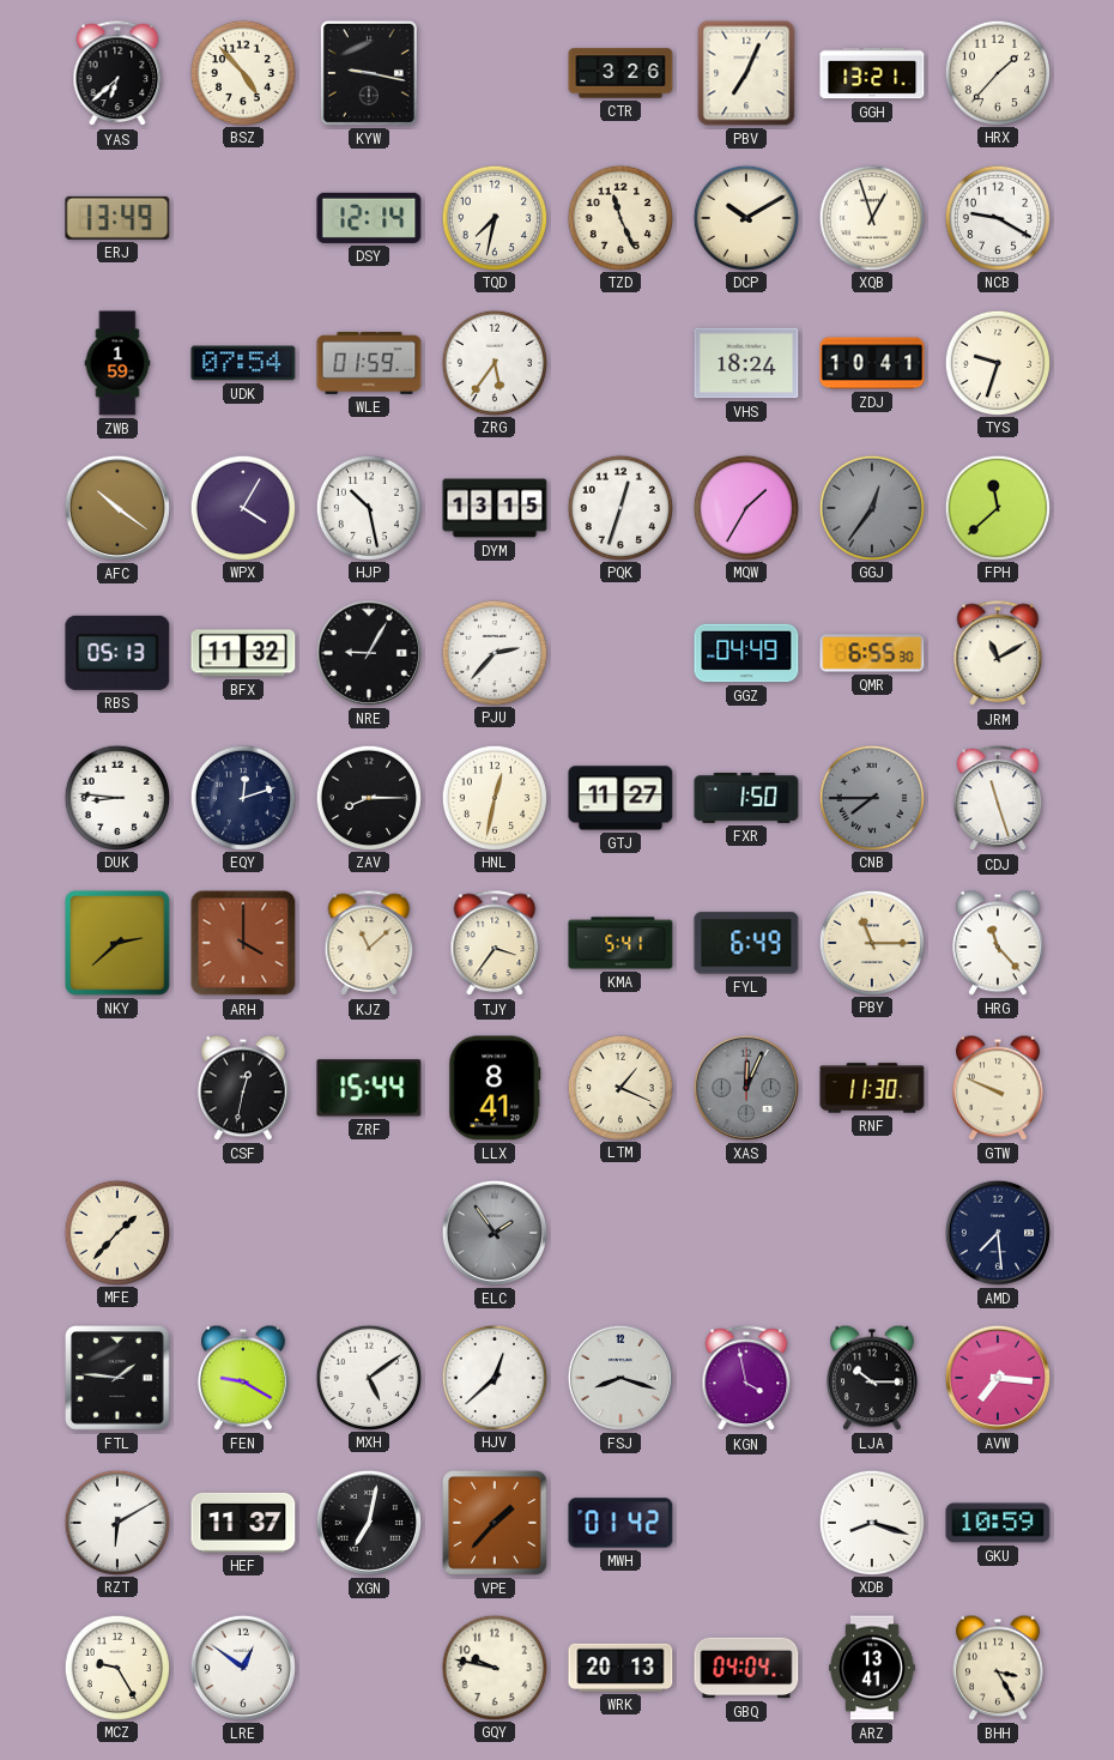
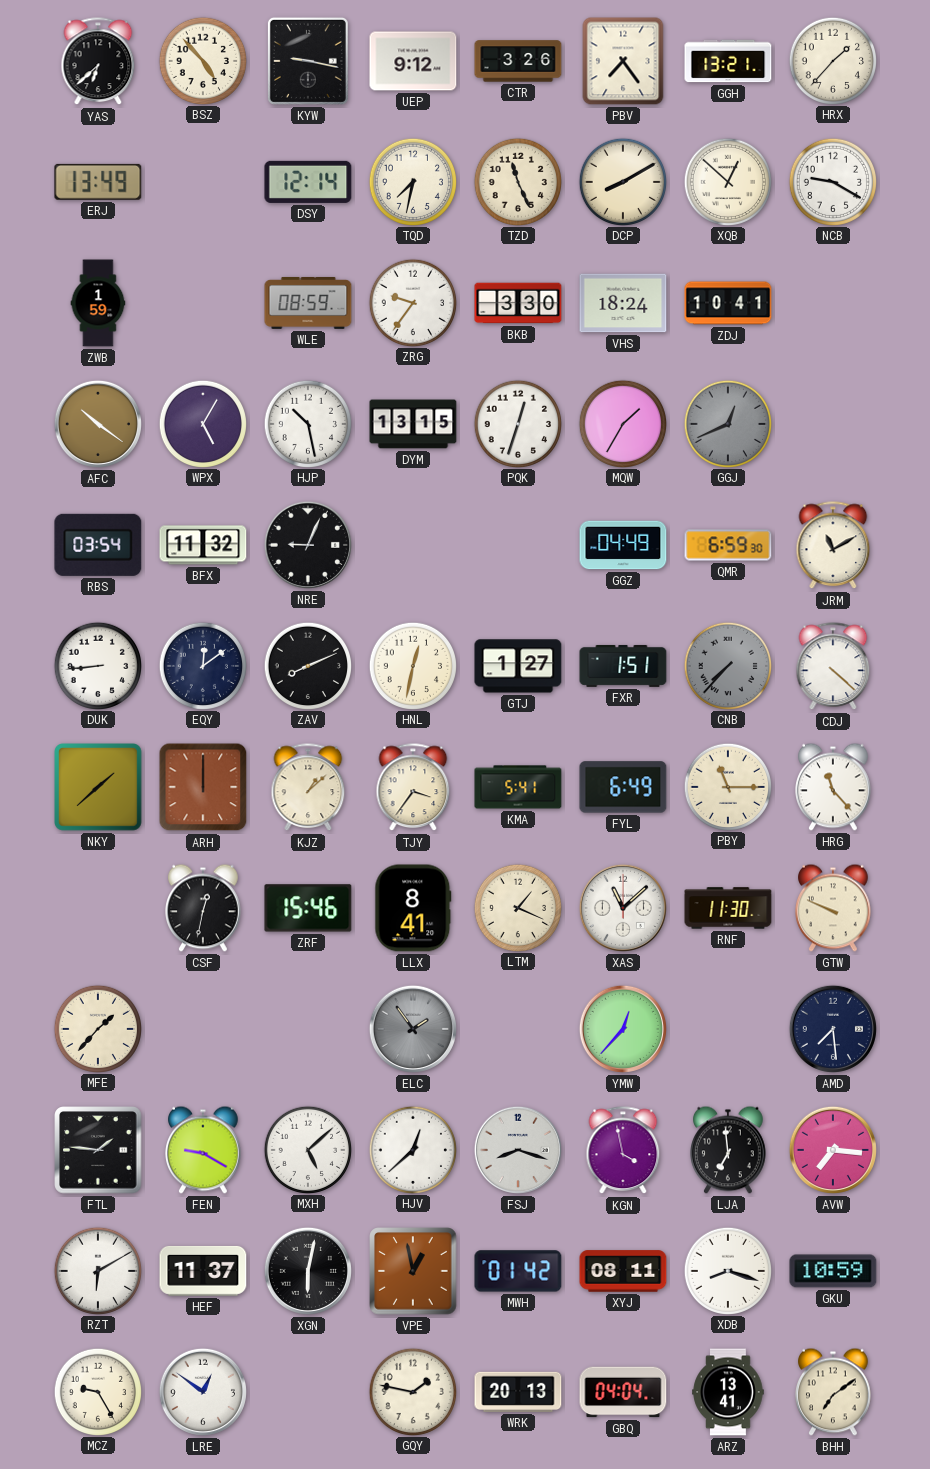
UEP: none -> 9:12 (413, 61)
PBV: 7:04 -> 7:24 (623, 61)
DCP: 10:10 -> 8:10 (622, 181)
XQB: 12:57 -> 12:52 (727, 181)
UDK: 07:54 -> none (243, 363)
WLE: 01:59 -> 08:59 (308, 303)
ZRG: 5:36 -> 9:36 (412, 302)
BKB: none -> 3:30 (518, 303)
TYS: 9:33 -> none (997, 362)
WPX: 4:05 -> 5:05 (202, 423)
GGJ: 12:36 -> 12:41 (727, 423)
FPH: 11:38 -> none (997, 507)
RBS: 05:13 -> 03:54 (98, 545)
NRE: 9:05 -> 9:04 (308, 545)
PJU: 2:37 -> none (494, 652)
QMR: 6:55 -> 6:59 (728, 545)
DUK: 8:46 -> 8:44 (97, 665)
EQY: 12:12 -> 12:09 (202, 665)
ZAV: 8:15 -> 8:11 (307, 665)
GTJ: 11:27 -> 1:27 (518, 666)
FXR: 1:50 -> 1:51 (623, 666)
CNB: 7:45 -> 7:37 (727, 665)
CDJ: 11:27 -> 4:22 (833, 667)
NKY: 2:38 -> 1:38 (99, 788)
ARH: 4:00 -> 12:00 (203, 787)
KJZ: 11:08 -> 1:08 (308, 788)
ZRF: 15:44 -> 15:46 (308, 908)
XAS: 12:04 -> 11:08 (623, 908)
XAS dial: grey -> white (623, 908)
YMW: none -> 12:37 (623, 1029)
MXH: 5:09 -> 5:08 (307, 1149)
LJA: 10:15 -> 6:59 (729, 1150)
XGN: 7:02 -> 6:02 (308, 1271)
VPE: 1:37 -> 12:58 (413, 1271)
XYJ: none -> 08:11 (623, 1271)
GQY: 9:47 -> 1:47 (412, 1391)
BHH: 3:25 -> 7:09 (834, 1392)
